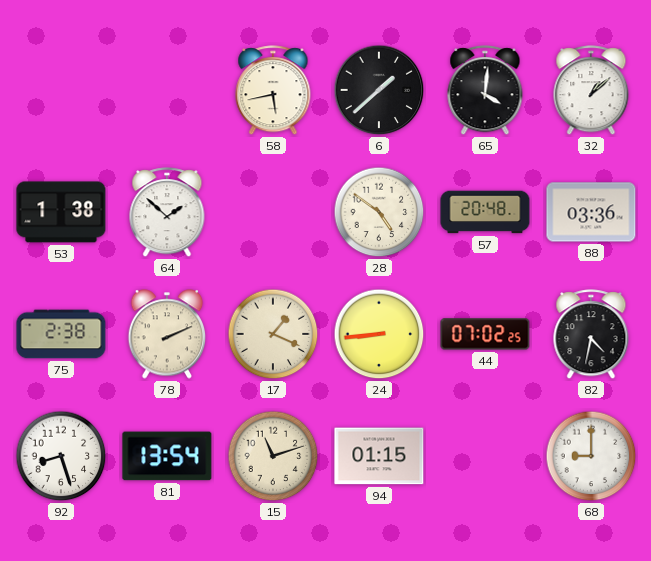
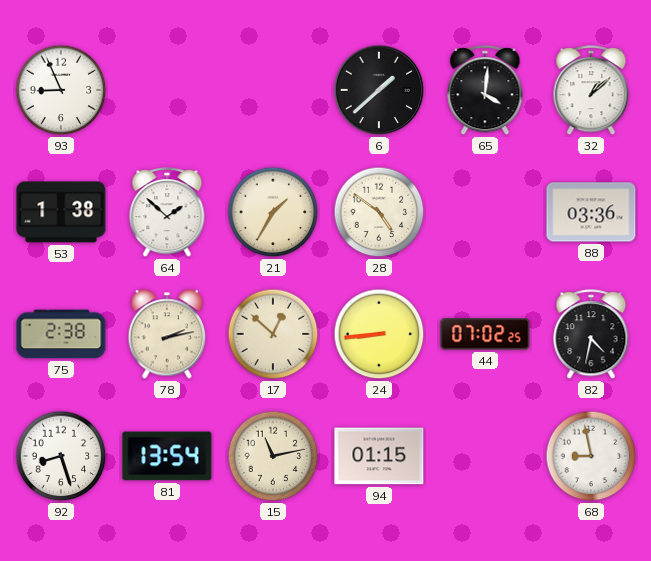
93: none -> 8:56 (61, 90)
58: 5:43 -> none (273, 91)
21: none -> 1:35 (273, 212)
57: 20:48 -> none (485, 212)
78: 2:11 -> 2:13 (167, 334)
17: 1:19 -> 12:52 (273, 334)
15: 11:12 -> 11:13 (273, 456)
68: 9:00 -> 8:58 (591, 456)
